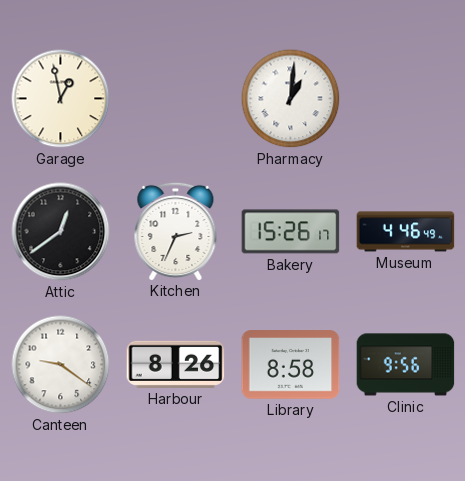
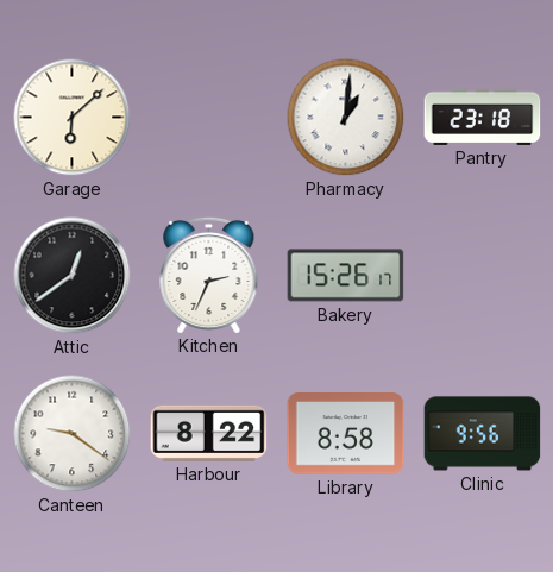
Garage: 12:58 -> 6:08 (73, 118)
Pantry: none -> 23:18 (483, 117)
Museum: 4:46 -> none (406, 232)
Harbour: 8:26 -> 8:22 (209, 433)
